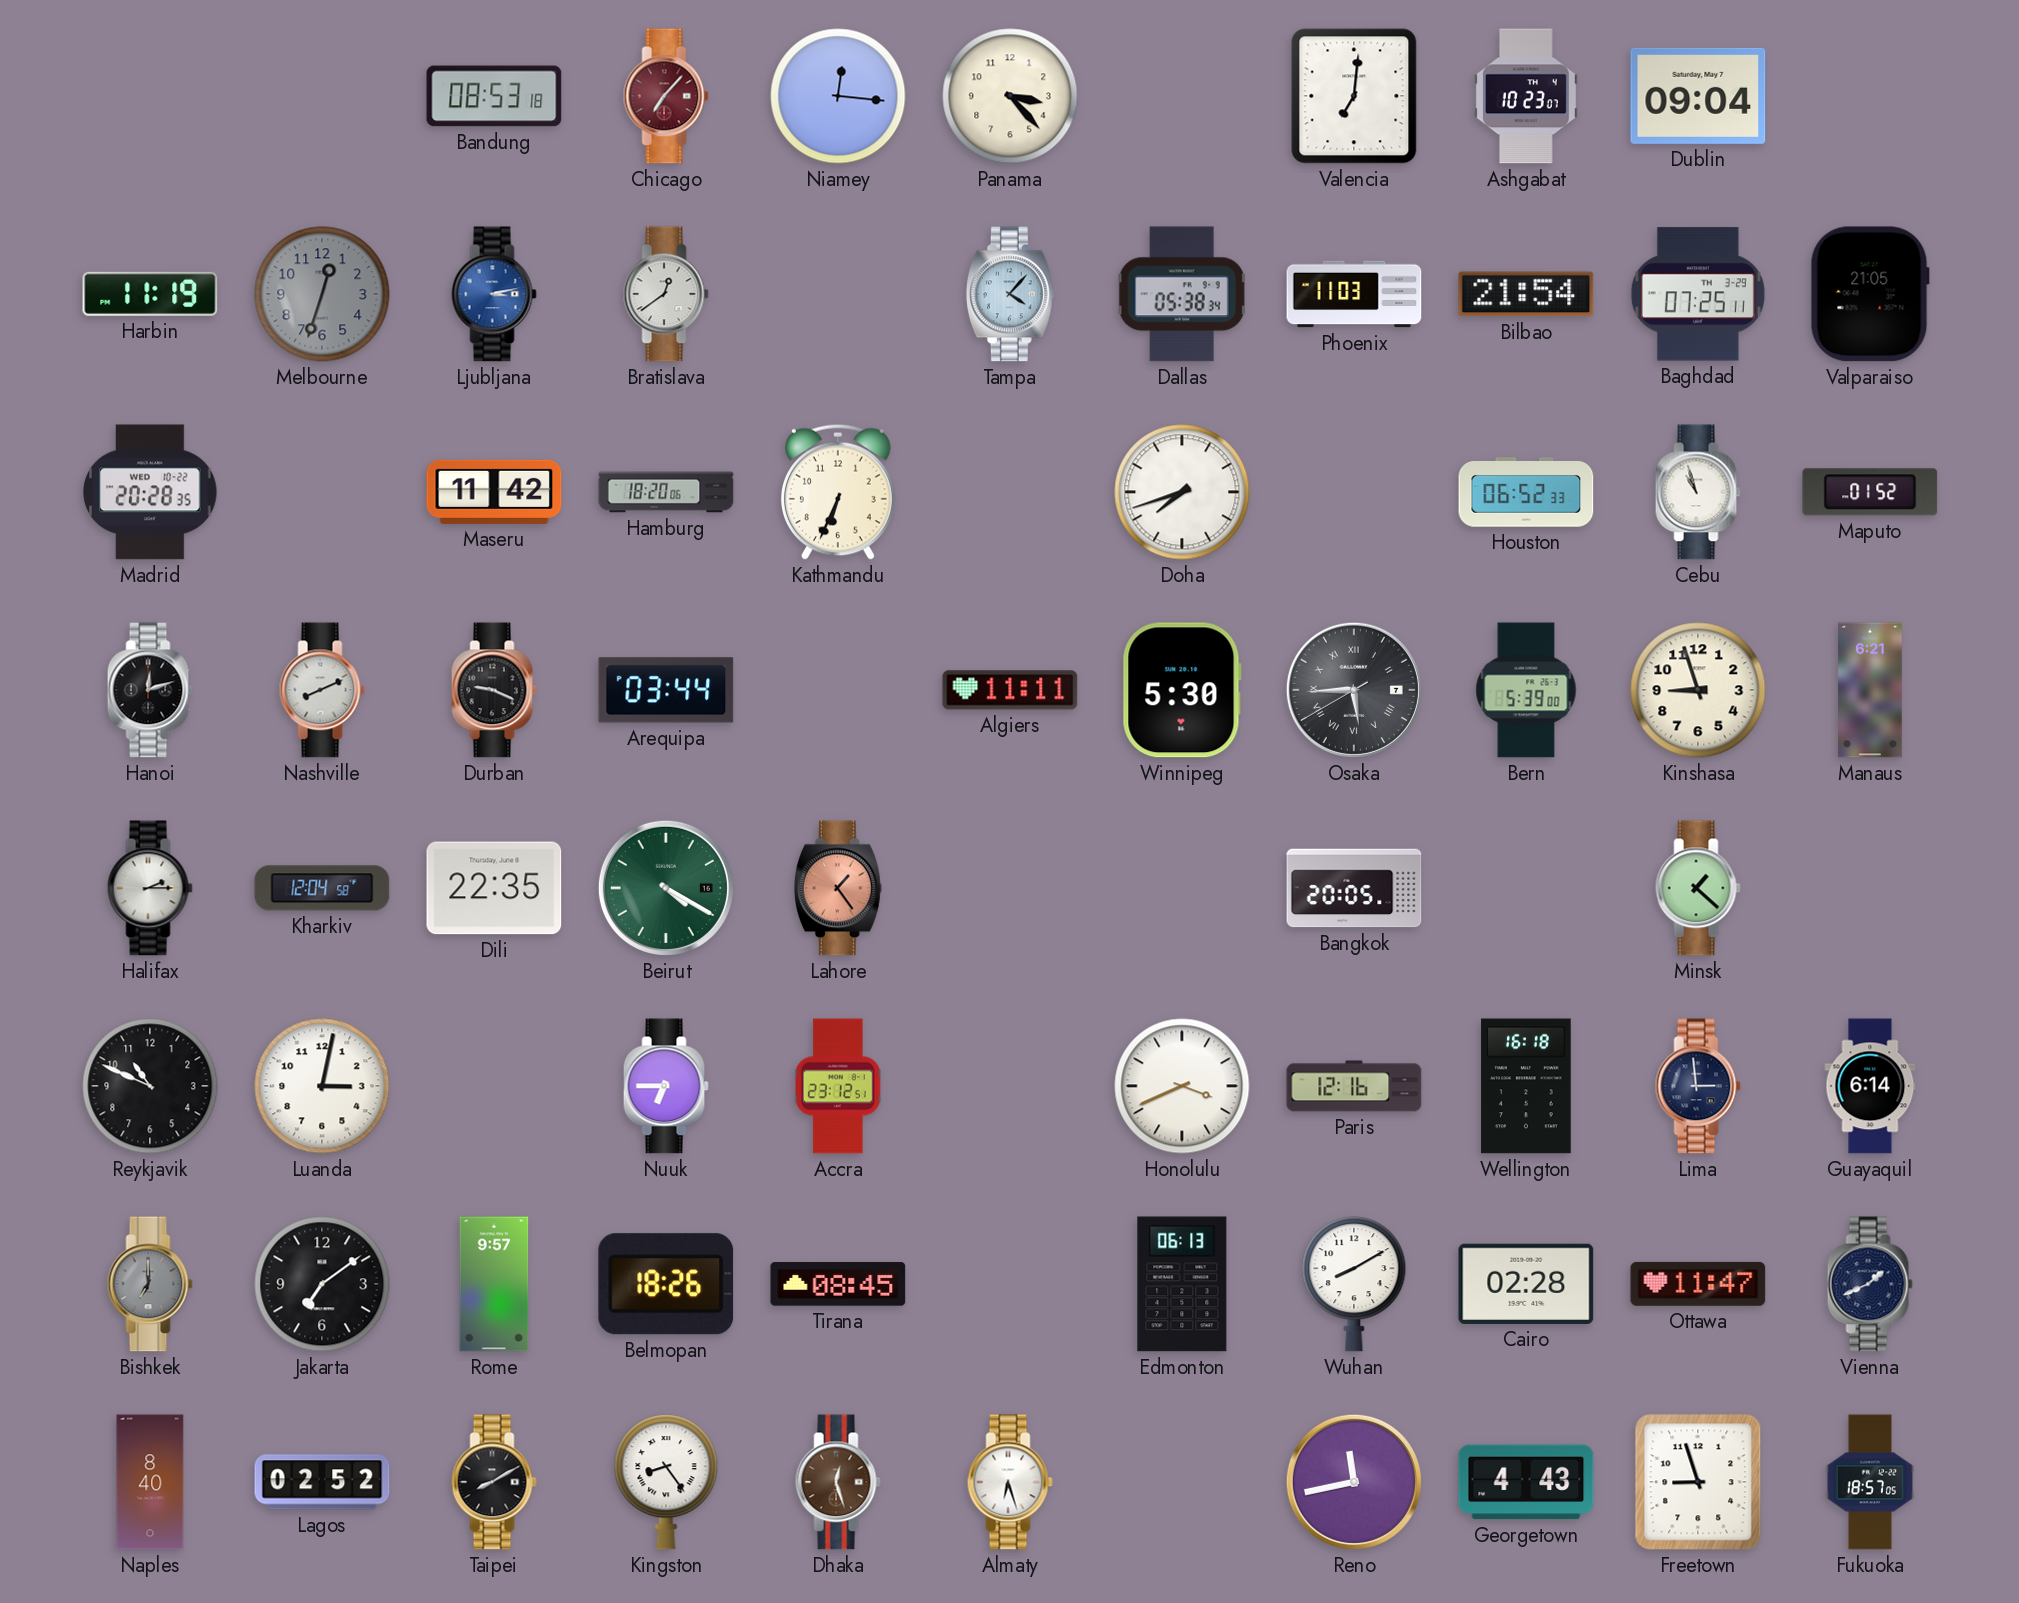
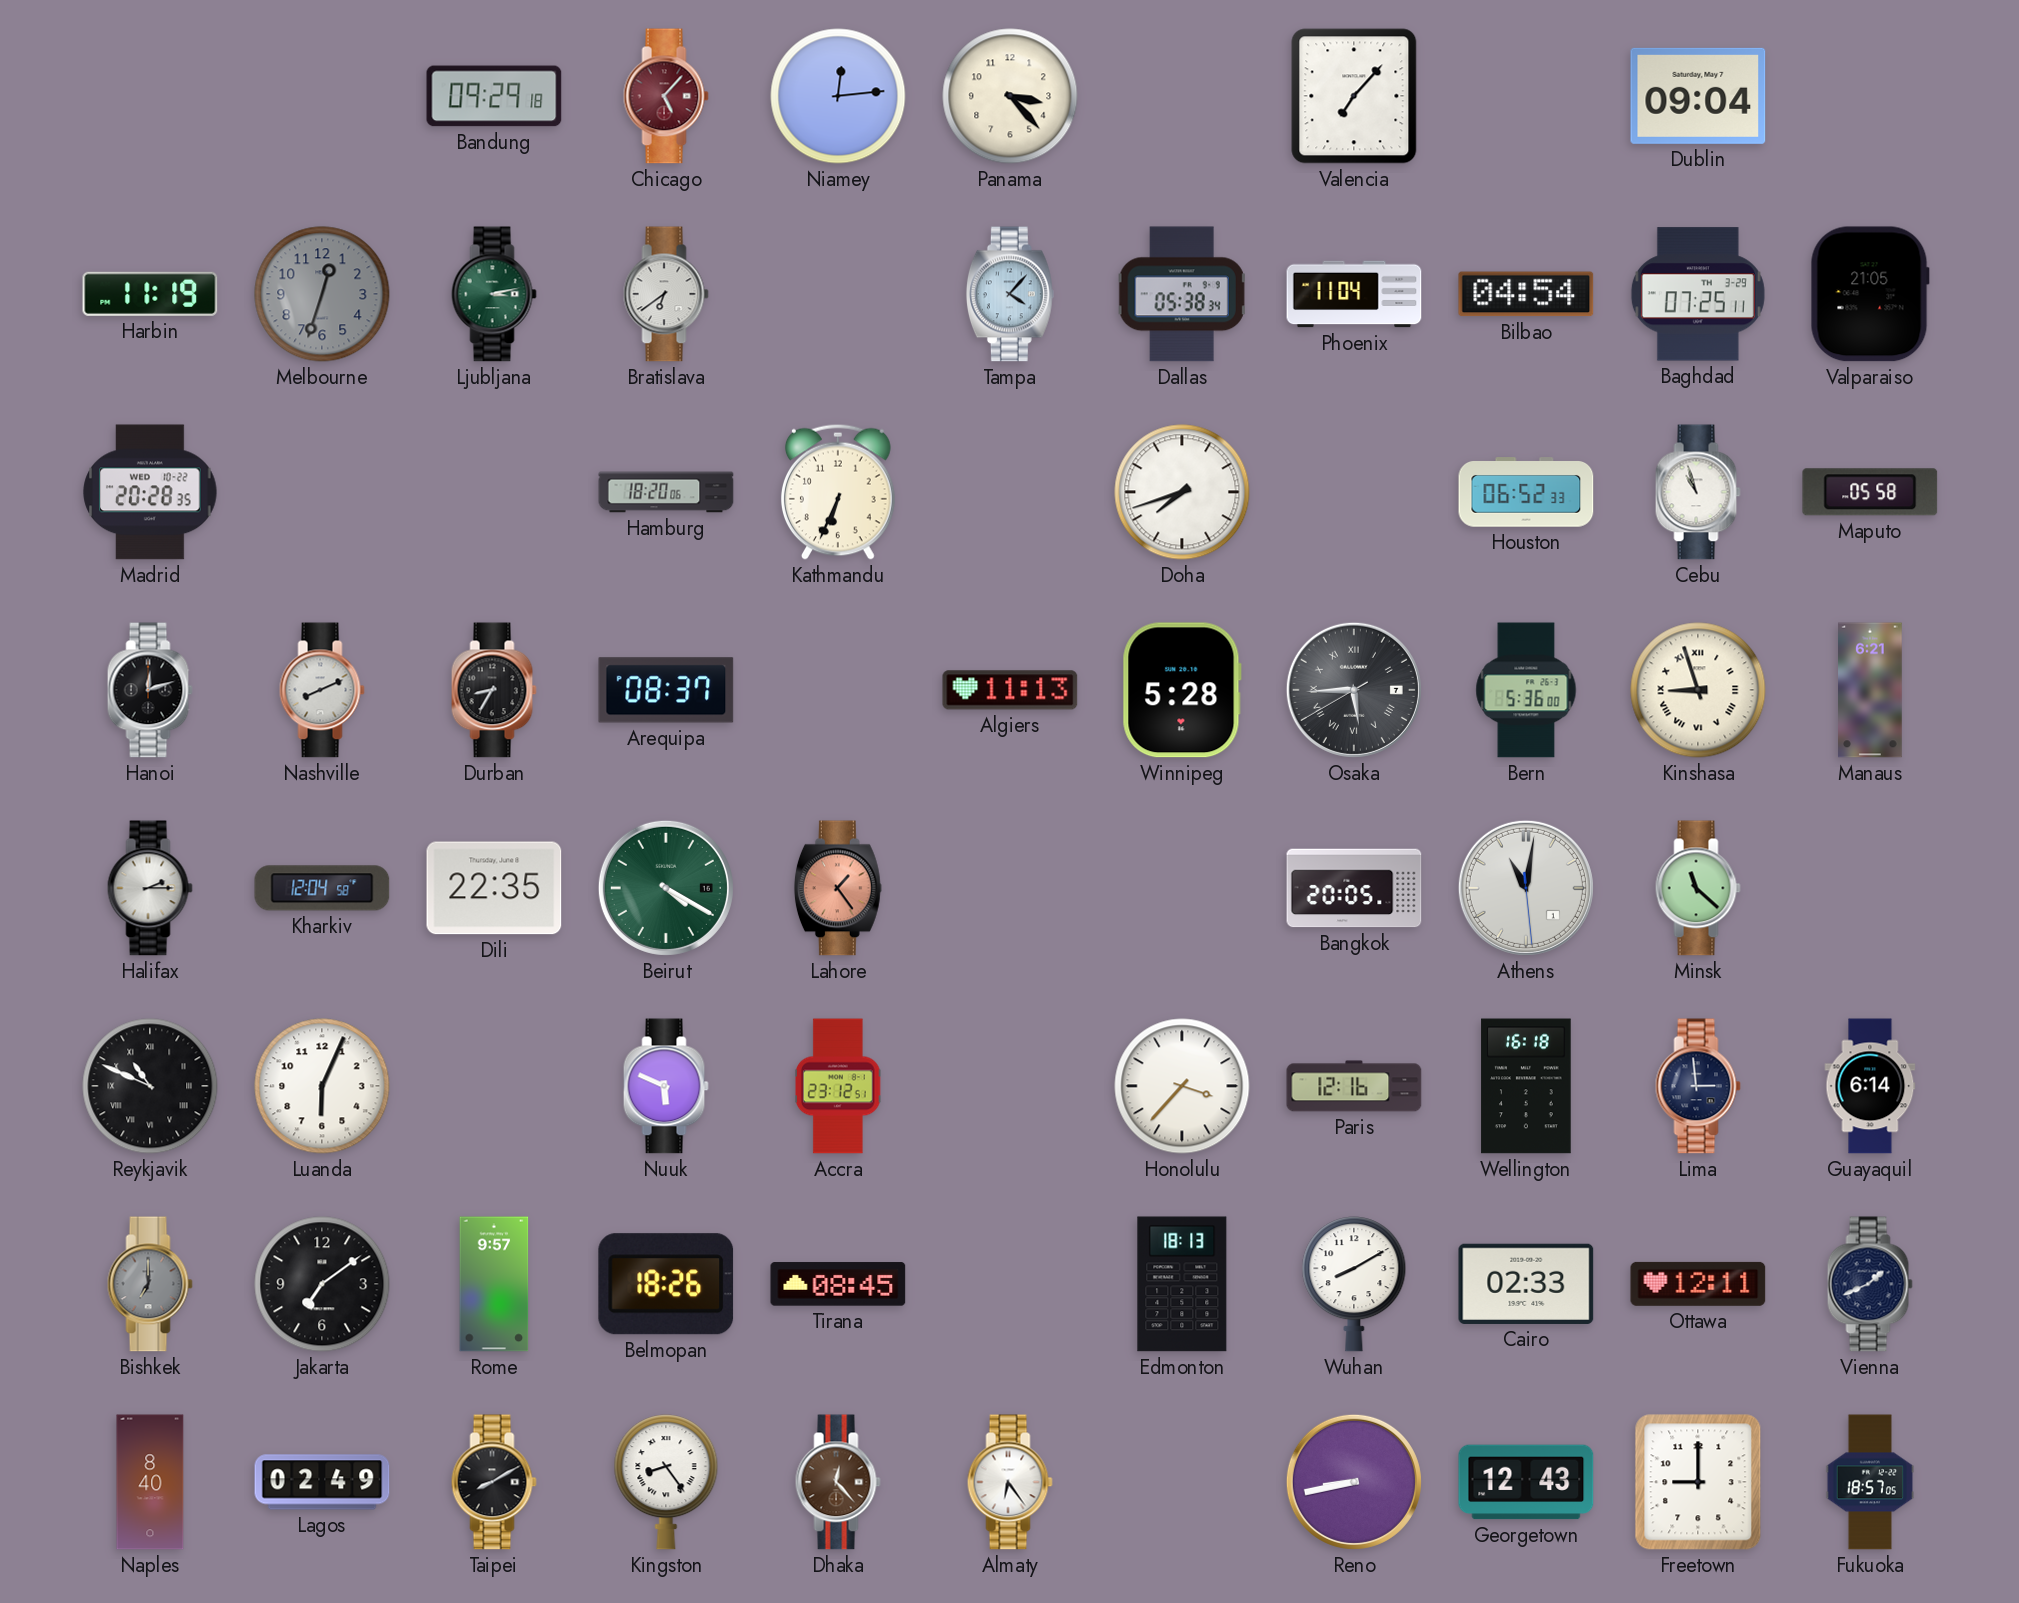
Bandung: 08:53 -> 09:29 (494, 96)
Chicago: 7:07 -> 5:07 (666, 96)
Niamey: 12:16 -> 12:14 (838, 96)
Valencia: 7:01 -> 7:07 (1354, 96)
Ashgabat: 10:23 -> none (1526, 96)
Ljubljana dial: blue -> green (494, 294)
Bratislava: 12:39 -> 6:39 (666, 294)
Phoenix: 11:03 -> 11:04 (1354, 294)
Bilbao: 21:54 -> 04:54 (1526, 294)
Maseru: 11:42 -> none (494, 492)
Maputo: 01:52 -> 05:58 (1870, 492)
Durban: 9:19 -> 8:35 (494, 690)
Arequipa: 03:44 -> 08:37 (666, 690)
Algiers: 11:11 -> 11:13 (1010, 690)
Winnipeg: 5:30 -> 5:28 (1182, 690)
Bern: 5:39 -> 5:36 (1526, 690)
Kinshasa numerals: Arabic -> Roman (1698, 690)
Athens: none -> 11:01 (1526, 888)
Minsk: 1:22 -> 11:22 (1698, 888)
Reykjavik numerals: Arabic -> Roman (150, 1086)
Luanda: 3:02 -> 6:04 (322, 1086)
Nuuk: 6:45 -> 5:49 (666, 1086)
Honolulu: 3:41 -> 3:37 (1182, 1086)
Edmonton: 06:13 -> 18:13 (1182, 1284)
Cairo: 02:28 -> 02:33 (1526, 1284)
Ottawa: 11:47 -> 12:11 (1698, 1284)
Lagos: 02:52 -> 02:49 (322, 1482)
Dhaka: 12:27 -> 12:23 (838, 1482)
Almaty: 6:27 -> 6:24 (1010, 1482)
Reno: 11:43 -> 8:43 (1354, 1482)
Georgetown: 4:43 -> 12:43 (1526, 1482)
Freetown: 8:57 -> 9:00 (1698, 1482)
